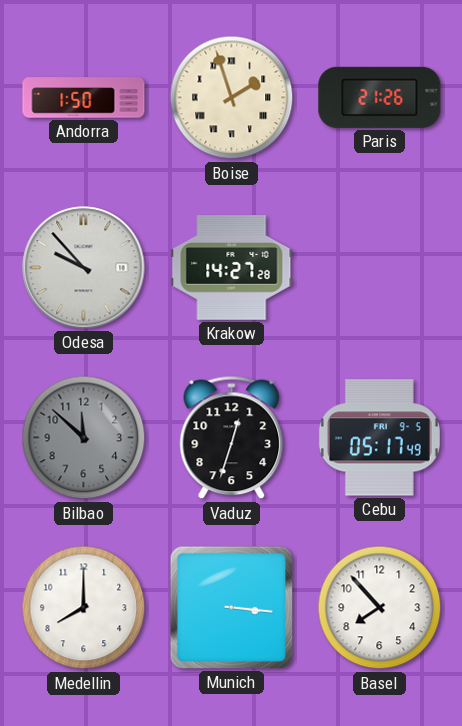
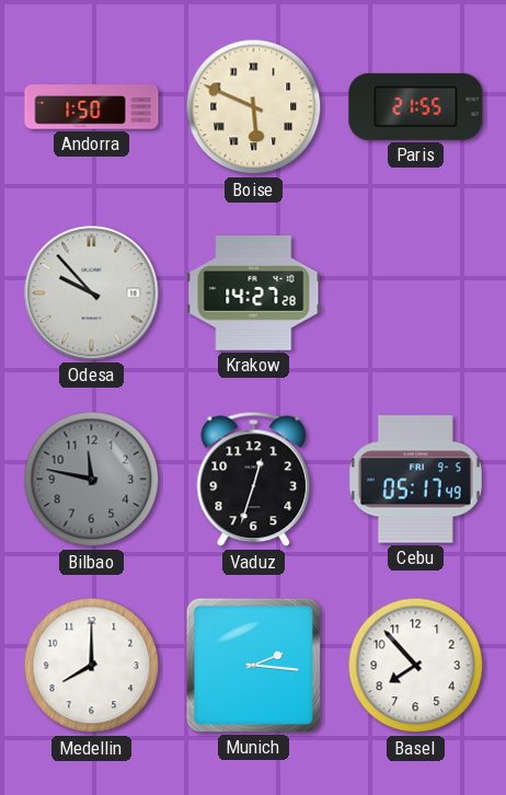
Boise: 1:57 -> 5:49 (254, 107)
Paris: 21:26 -> 21:55 (416, 106)
Bilbao: 11:52 -> 11:47 (92, 480)
Munich: 3:16 -> 2:16 (253, 665)
